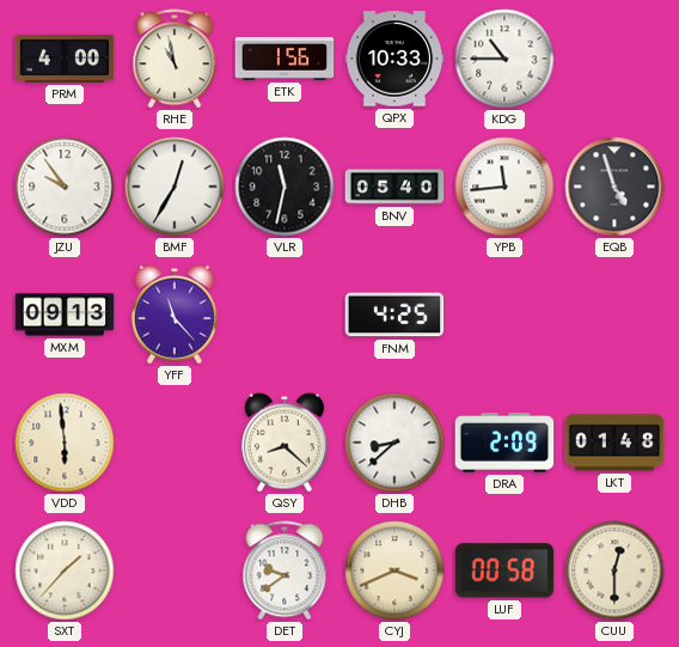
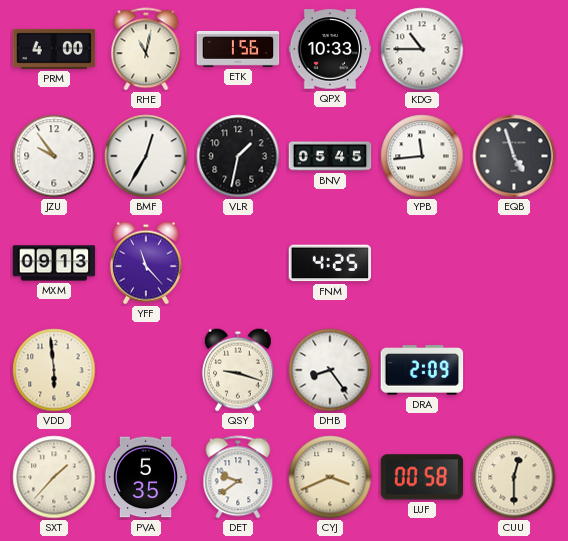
RHE: 10:58 -> 11:02 (146, 49)
VLR: 11:32 -> 1:32 (238, 156)
BNV: 05:40 -> 05:45 (330, 156)
QSY: 8:22 -> 9:18 (238, 370)
DHB: 8:38 -> 8:24 (330, 370)
LKT: 01:48 -> none (614, 442)
PVA: none -> 5:35 (146, 477)
